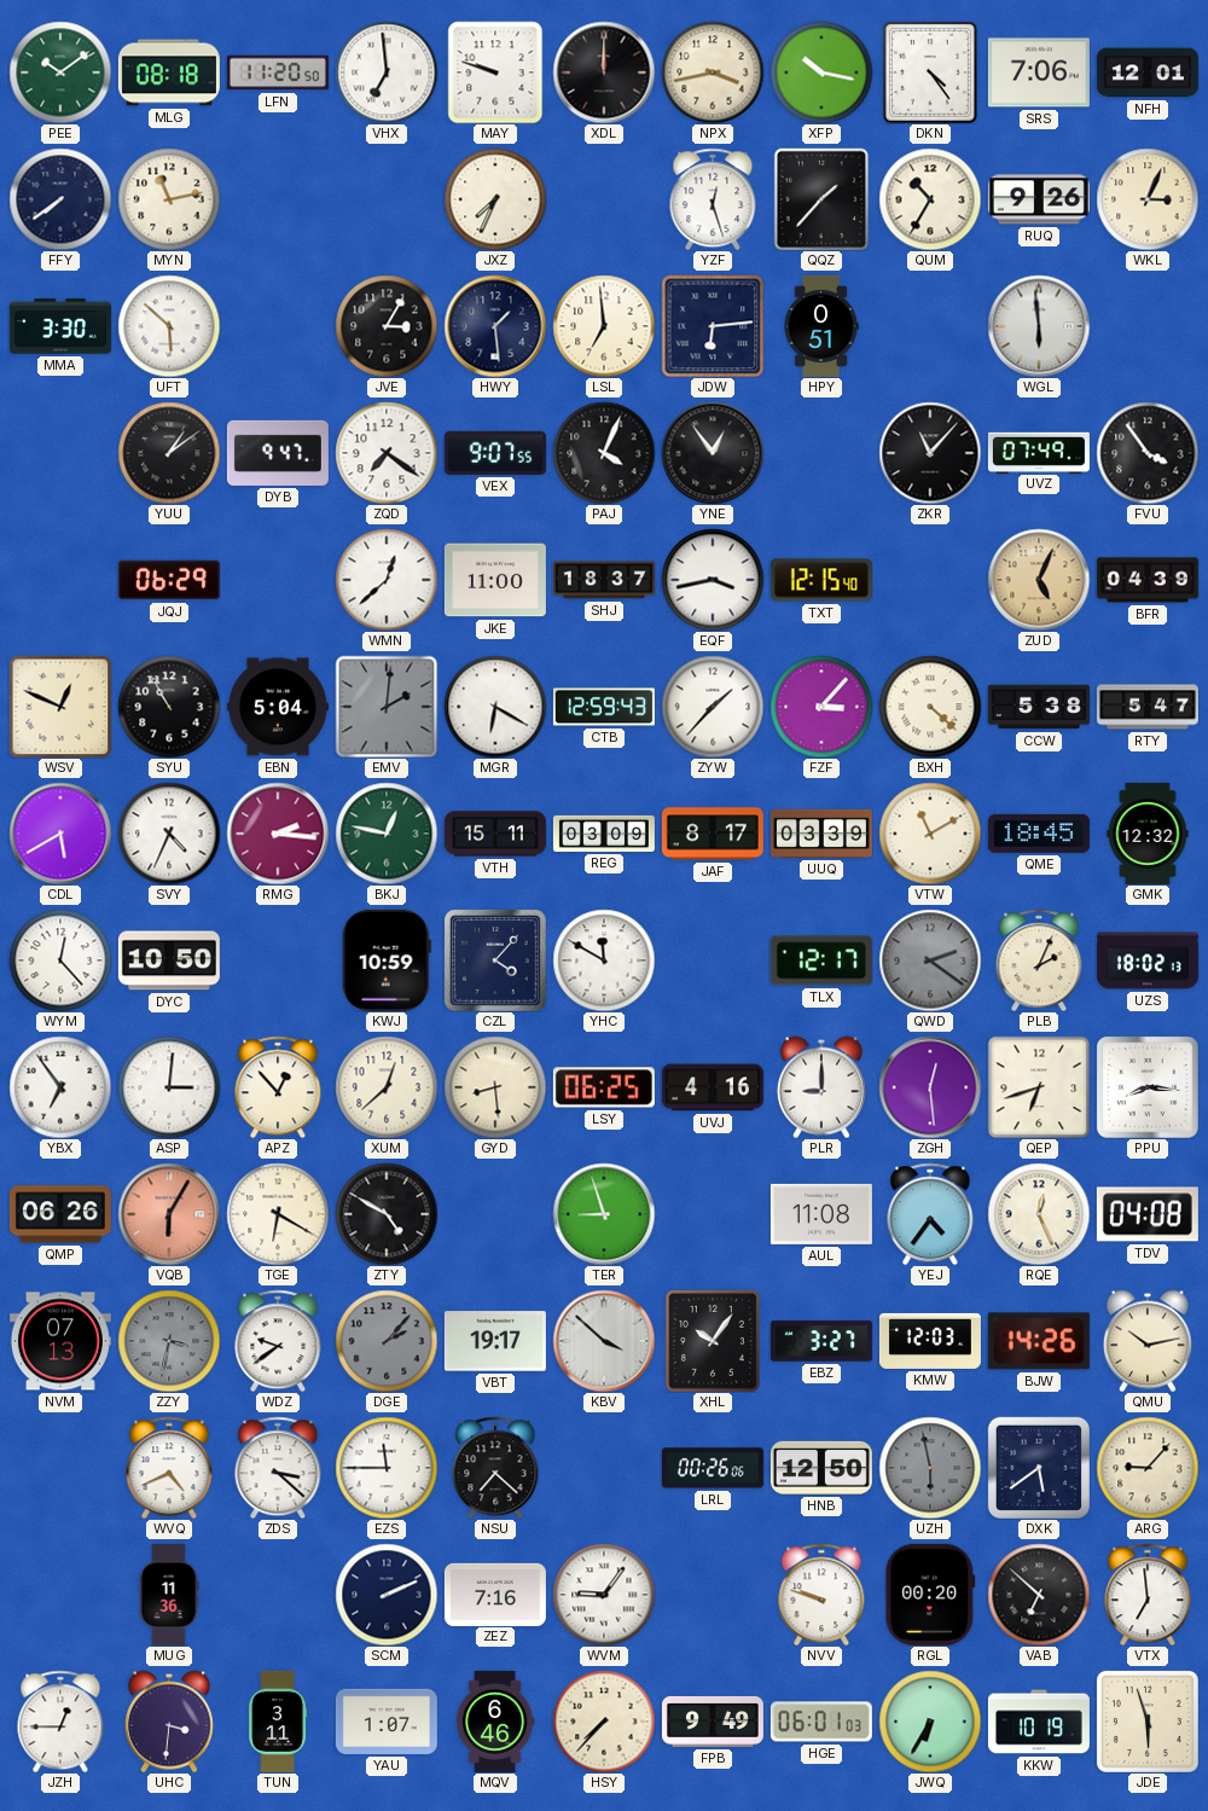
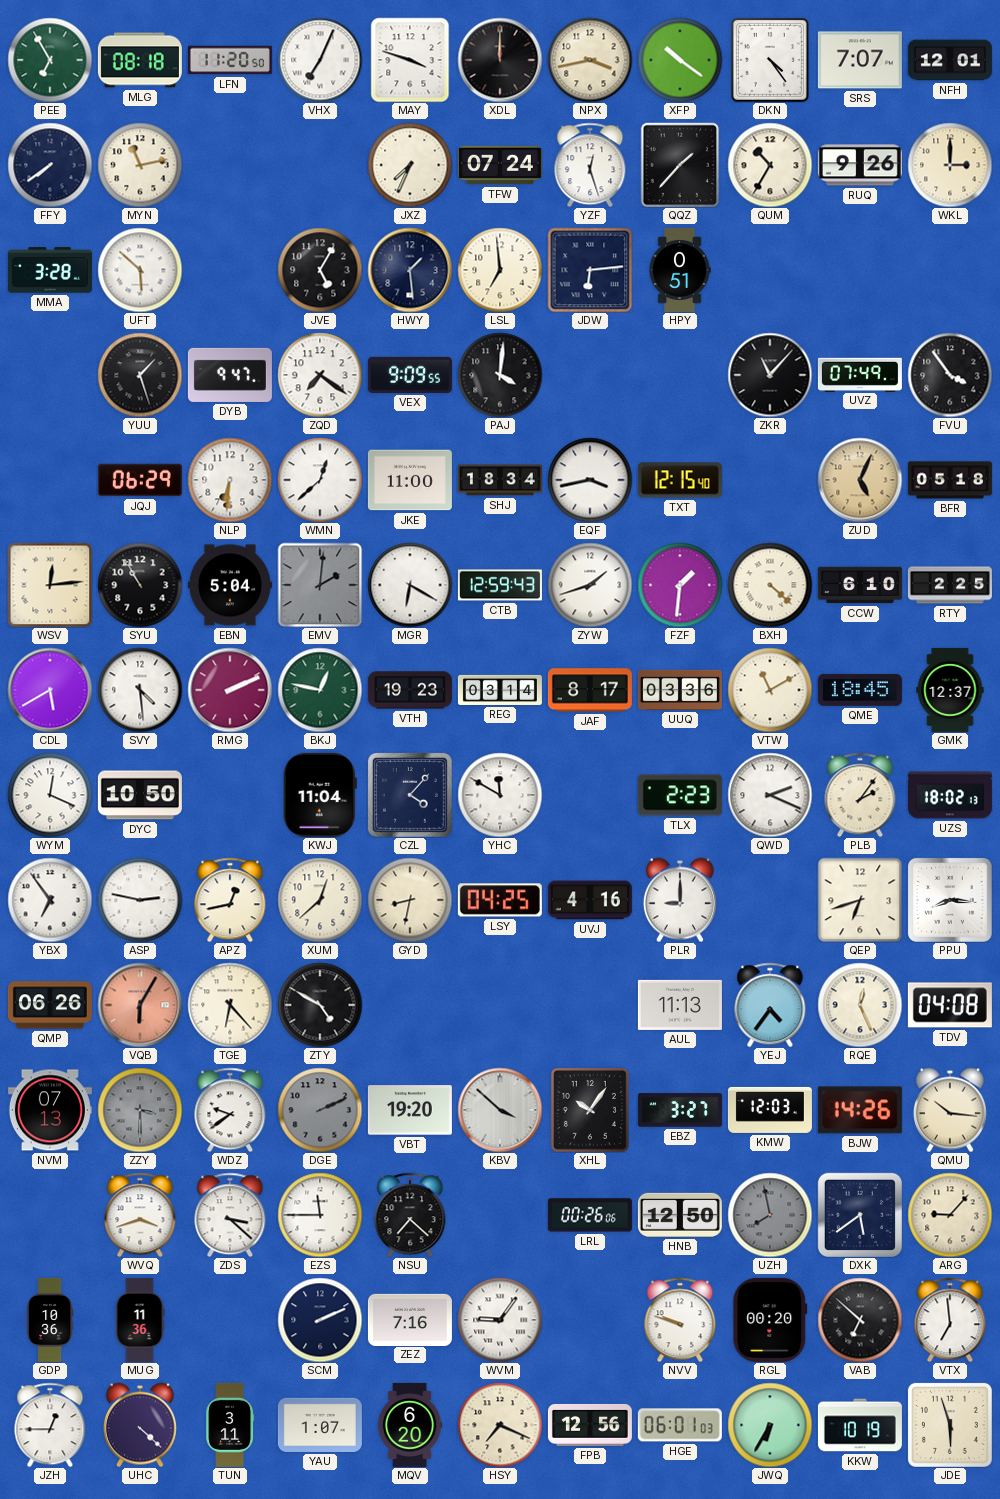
PEE: 10:09 -> 6:55 (50, 60)
VHX: 6:59 -> 7:04 (320, 60)
MAY: 9:48 -> 3:48 (410, 60)
XFP: 10:17 -> 10:21 (680, 60)
SRS: 7:06 -> 7:07 (860, 60)
TFW: none -> 07:24 (500, 165)
WKL: 3:04 -> 3:00 (950, 165)
MMA: 3:30 -> 3:28 (50, 270)
JVE: 3:05 -> 5:05 (320, 270)
WGL: 5:59 -> none (1039, 326)
YUU: 1:09 -> 1:27 (140, 375)
VEX: 9:07 -> 9:09 (410, 375)
PAJ: 4:04 -> 4:01 (500, 375)
YNE: 12:54 -> none (713, 453)
NLP: none -> 6:31 (230, 480)
SHJ: 18:37 -> 18:34 (500, 480)
BFR: 04:39 -> 05:18 (950, 480)
WSV: 12:49 -> 12:14 (50, 585)
ZYW: 1:37 -> 1:42 (590, 585)
FZF: 3:07 -> 1:31 (680, 585)
CCW: 5:38 -> 6:10 (860, 585)
RTY: 5:47 -> 2:25 (950, 585)
SVY: 4:34 -> 4:29 (140, 690)
RMG: 2:16 -> 2:11 (230, 690)
VTH: 15:11 -> 19:23 (410, 690)
REG: 03:09 -> 03:14 (500, 690)
UUQ: 03:39 -> 03:36 (680, 690)
GMK: 12:32 -> 12:37 (950, 690)
WYM: 12:23 -> 12:19 (50, 795)
KWJ: 10:59 -> 11:04 (320, 795)
TLX: 12:17 -> 2:23 (680, 795)
QWD: 2:21 -> 2:19 (770, 795)
QWD dial: grey -> white (770, 795)
PLB: 2:04 -> 2:06 (860, 795)
ASP: 3:01 -> 2:47 (140, 900)
APZ: 12:53 -> 12:43 (230, 900)
GYD: 8:29 -> 8:32 (410, 900)
LSY: 06:25 -> 04:25 (500, 900)
ZGH: 12:29 -> none (930, 1087)
TGE: 6:20 -> 6:23 (230, 1005)
TER: 8:57 -> none (604, 1214)
AUL: 11:08 -> 11:13 (680, 1005)
ZZY: 3:32 -> 3:30 (140, 1110)
DGE: 2:07 -> 2:11 (320, 1110)
VBT: 19:17 -> 19:20 (410, 1110)
QMU: 10:13 -> 10:16 (950, 1110)
WVQ: 4:41 -> 3:42 (140, 1215)
UZH: 5:58 -> 7:58 (770, 1215)
GDP: none -> 10:36 (51, 1320)
UHC: 3:31 -> 4:22 (140, 1425)
MQV: 6:46 -> 6:20 (410, 1425)
HSY: 7:37 -> 7:19 (500, 1425)
FPB: 9:49 -> 12:56 (590, 1425)
